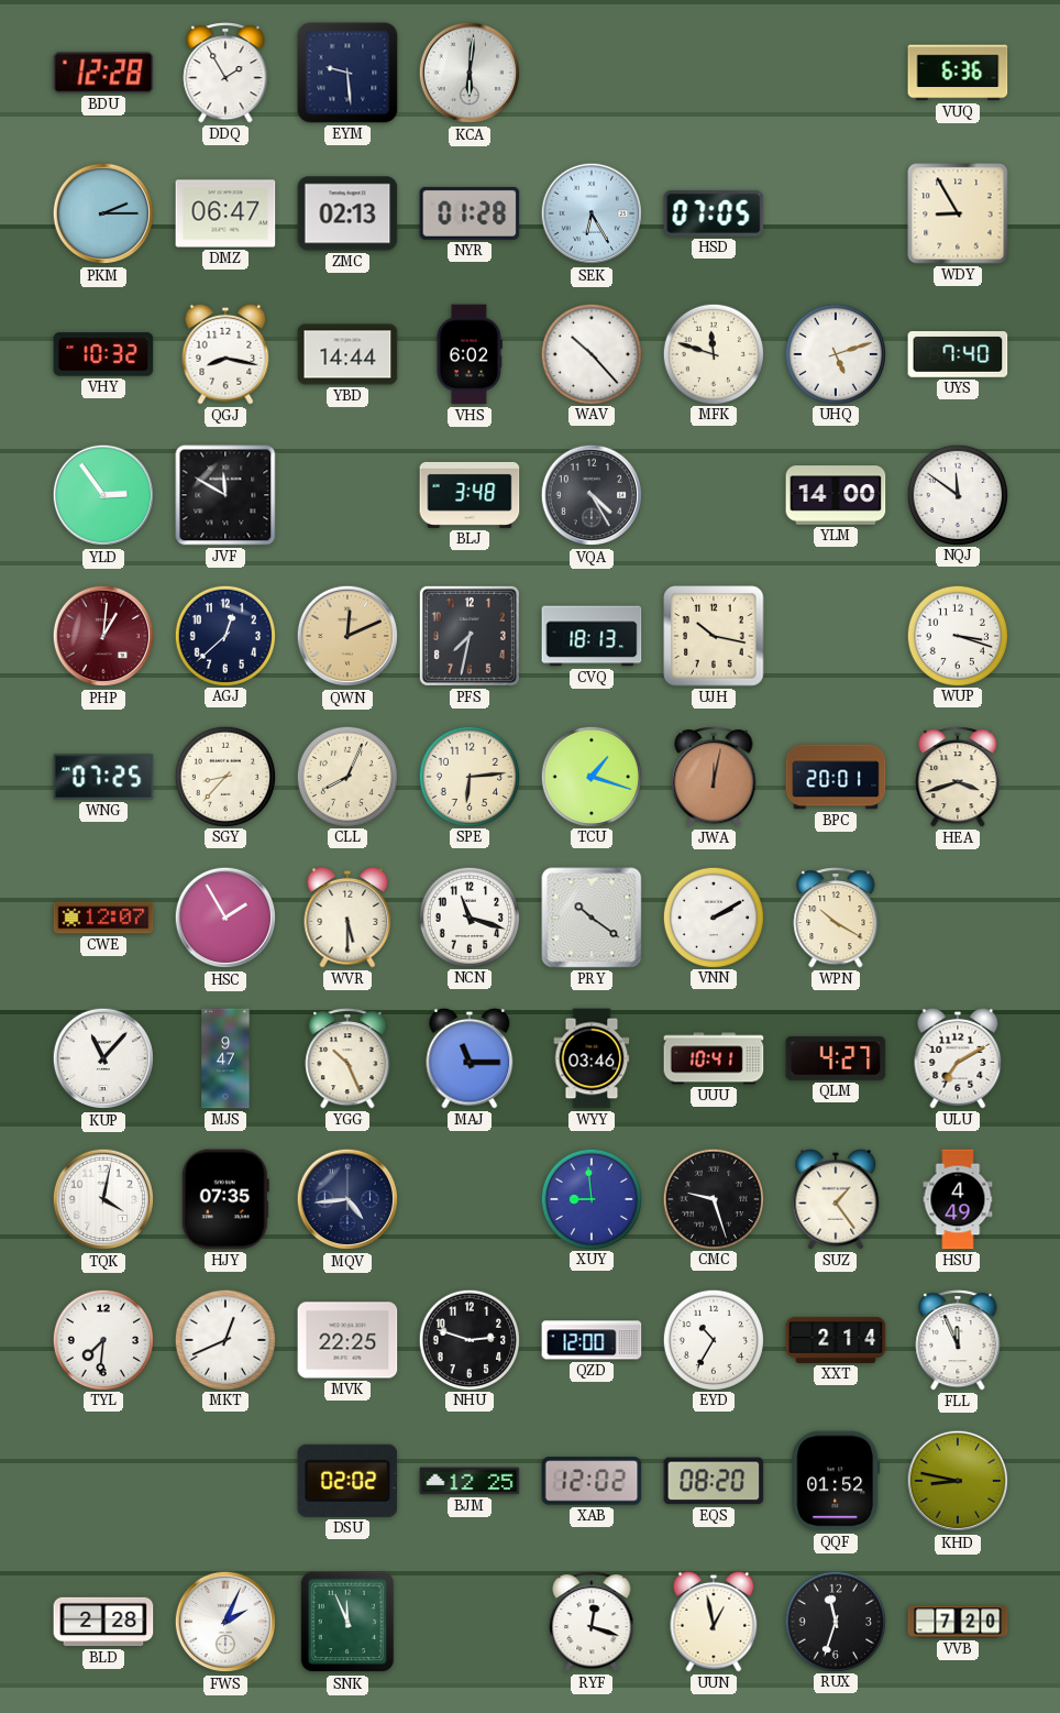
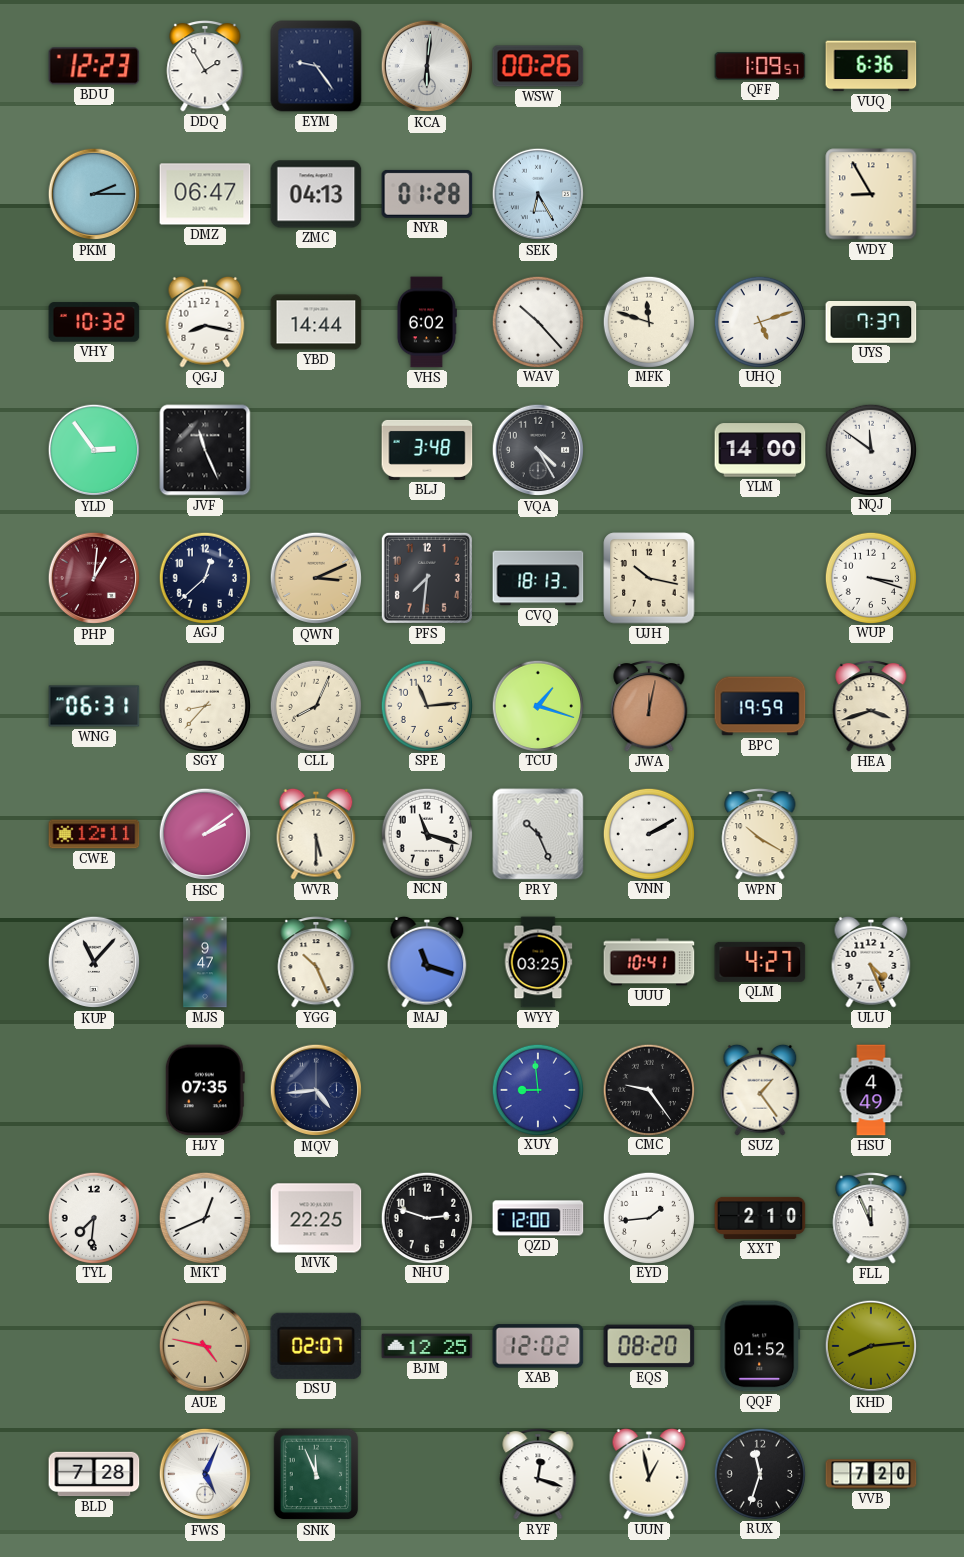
BDU: 12:28 -> 12:23 (94, 66)
EYM: 9:29 -> 9:24 (316, 66)
WSW: none -> 00:26 (538, 66)
QFF: none -> 1:09 (760, 66)
ZMC: 02:13 -> 04:13 (316, 194)
HSD: 07:05 -> none (714, 213)
UYS: 7:40 -> 7:37 (871, 323)
JVF: 11:50 -> 11:26 (205, 450)
QWN: 12:11 -> 3:11 (316, 578)
PFS: 7:32 -> 7:31 (427, 578)
WNG: 07:25 -> 06:31 (94, 706)
SPE: 6:14 -> 11:14 (426, 705)
BPC: 20:01 -> 19:59 (760, 706)
CWE: 12:07 -> 12:11 (94, 834)
HSC: 1:55 -> 2:09 (205, 834)
PRY: 10:21 -> 10:26 (538, 834)
MAJ: 11:15 -> 11:18 (427, 962)
WYY: 03:46 -> 03:25 (538, 962)
ULU: 7:10 -> 4:26 (871, 962)
TQK: 4:02 -> none (103, 1199)
CMC: 9:27 -> 9:24 (648, 1089)
EYD: 10:35 -> 1:44 (648, 1217)
XXT: 2:14 -> 2:10 (760, 1218)
AUE: none -> 4:47 (205, 1346)
DSU: 02:02 -> 02:07 (316, 1346)
KHD: 8:47 -> 8:14 (871, 1346)
BLD: 2:28 -> 7:28 (94, 1474)
FWS: 2:04 -> 5:04 (205, 1474)
